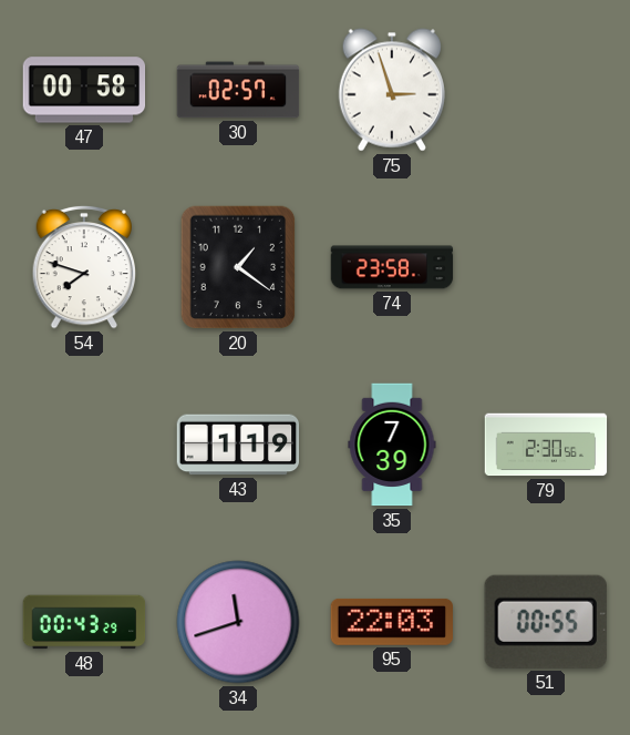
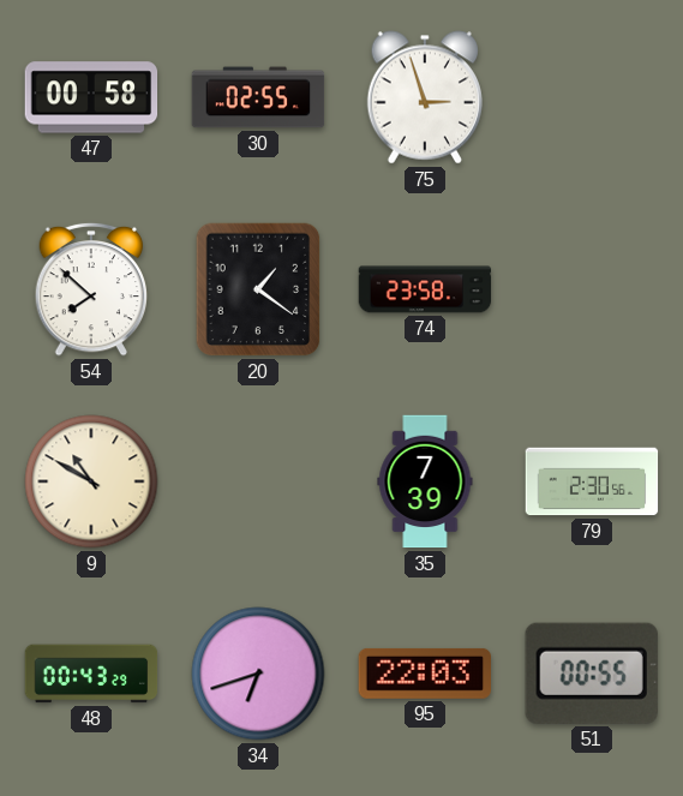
30: 02:57 -> 02:55 (258, 97)
54: 7:48 -> 7:52 (91, 289)
9: none -> 10:50 (91, 481)
43: 1:19 -> none (238, 445)
34: 11:42 -> 6:42 (258, 674)
